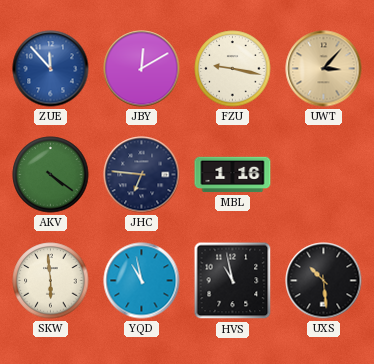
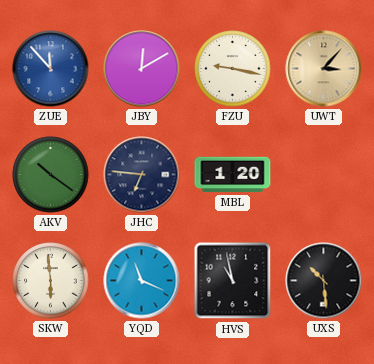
AKV: 4:21 -> 10:21 (51, 175)
MBL: 1:16 -> 1:20 (233, 175)
YQD: 10:58 -> 11:19 (142, 281)
